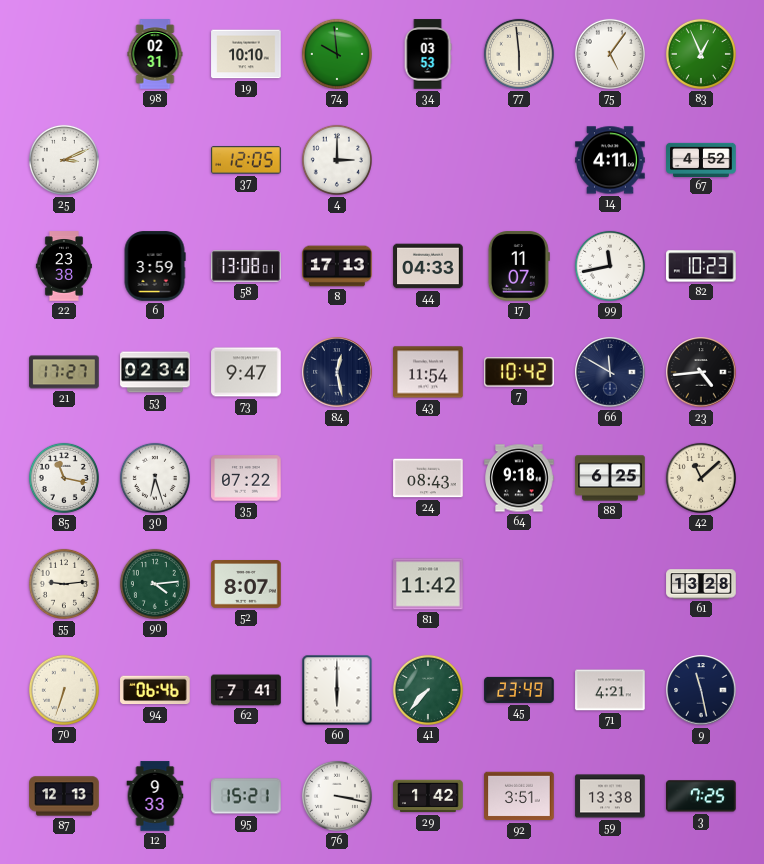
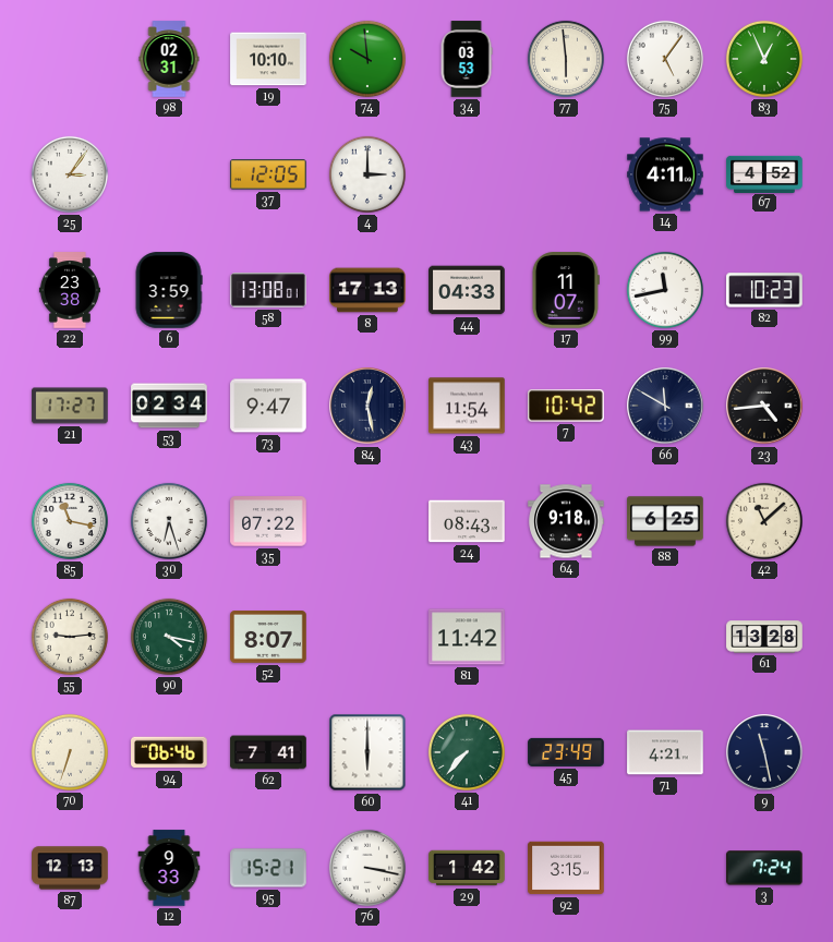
25: 3:11 -> 3:06 (70, 174)
90: 4:14 -> 4:17 (169, 637)
92: 3:51 -> 3:15 (566, 868)
59: 13:38 -> none (610, 796)
3: 7:25 -> 7:24 (764, 868)
